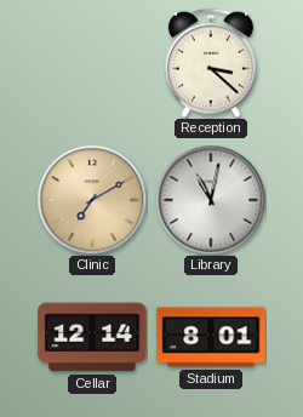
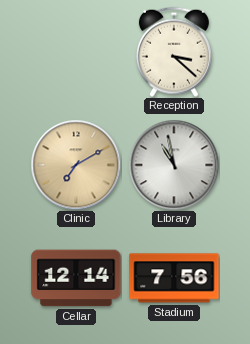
Library: 11:02 -> 10:58 (174, 165)
Stadium: 8:01 -> 7:56 (174, 278)
